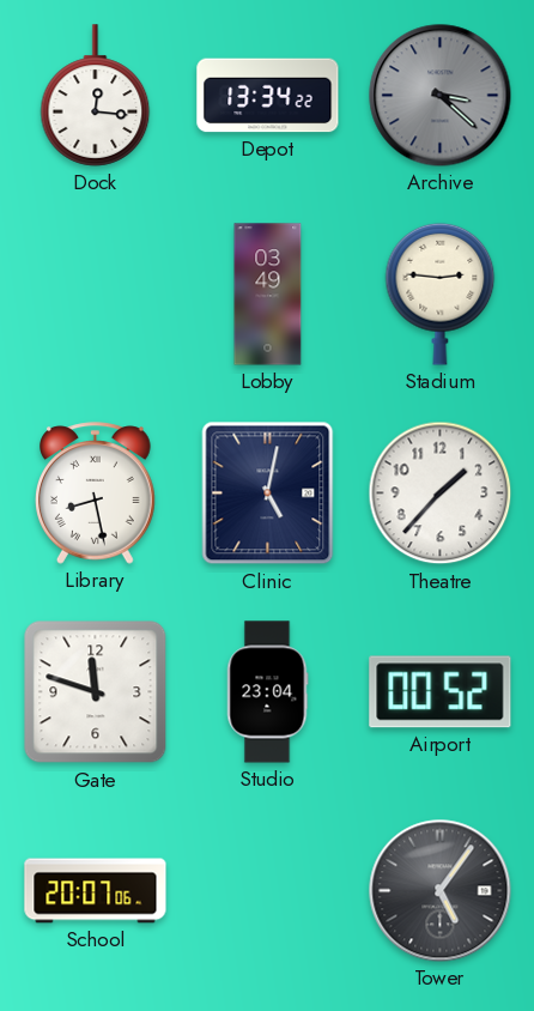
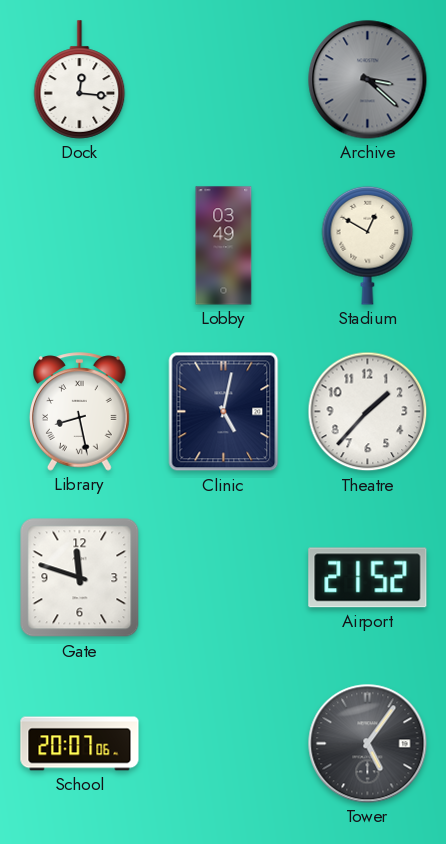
Depot: 13:34 -> none (268, 96)
Stadium: 2:46 -> 12:50 (368, 245)
Studio: 23:04 -> none (267, 692)
Airport: 00:52 -> 21:52 (368, 578)
